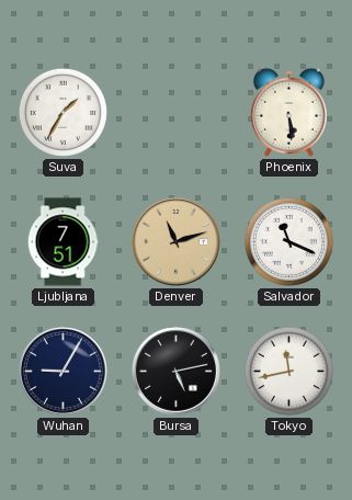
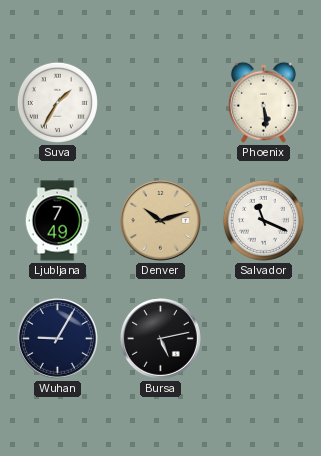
Ljubljana: 7:51 -> 7:49 (57, 221)
Denver: 11:12 -> 10:12 (160, 220)
Tokyo: 11:43 -> none (288, 371)
